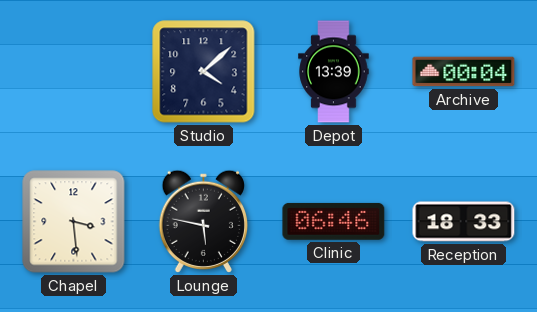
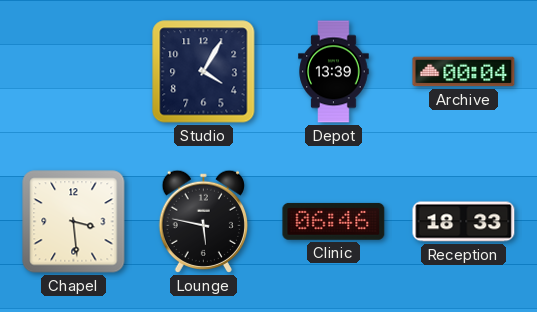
Studio: 4:08 -> 4:05 (204, 72)
